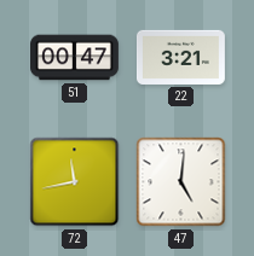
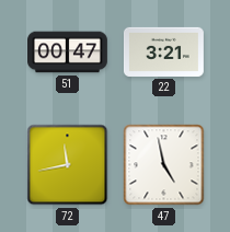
47: 5:01 -> 4:58 (164, 165)
